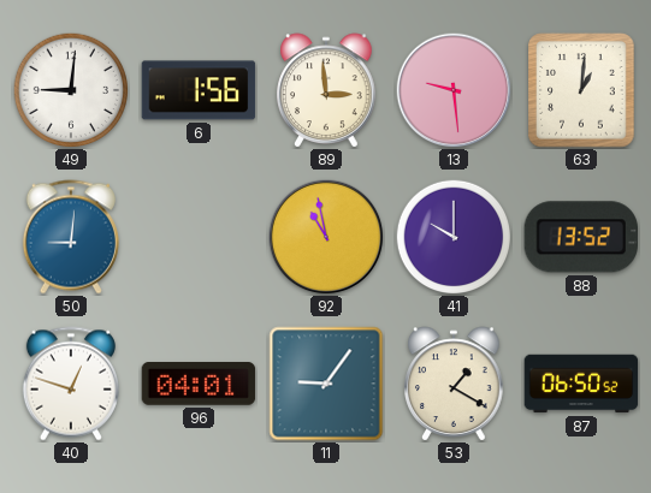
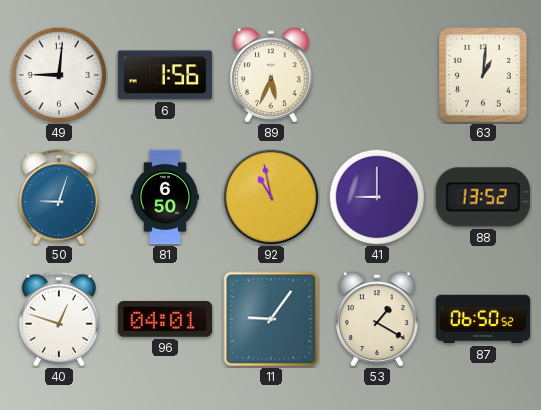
89: 2:59 -> 5:34 (271, 75)
13: 9:29 -> none (454, 90)
50: 9:01 -> 9:03 (59, 197)
81: none -> 6:50 (165, 197)
41: 10:00 -> 9:00 (376, 196)
